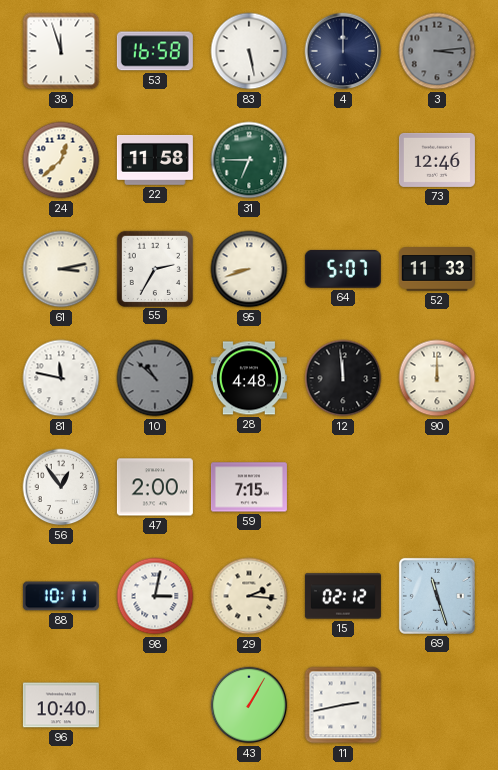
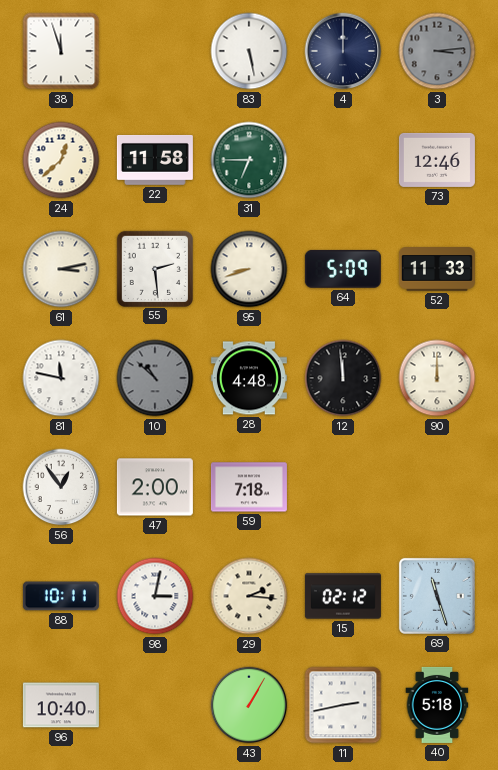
53: 16:58 -> none (155, 51)
55: 2:35 -> 2:29 (154, 268)
64: 5:07 -> 5:09 (343, 269)
59: 7:15 -> 7:18 (249, 487)
40: none -> 5:18 (437, 705)
